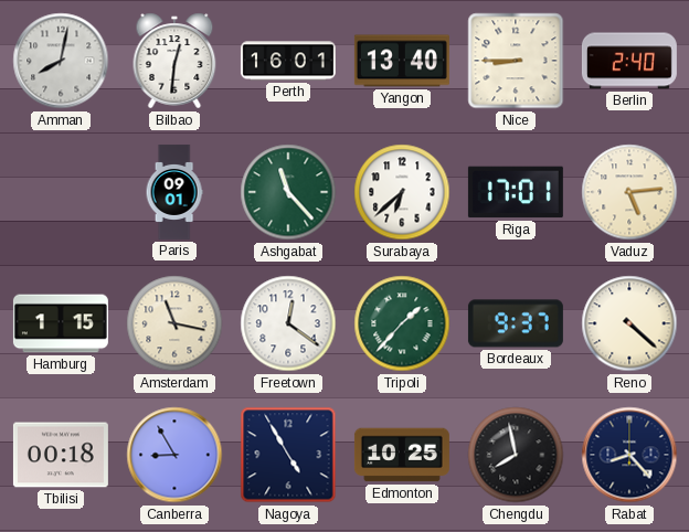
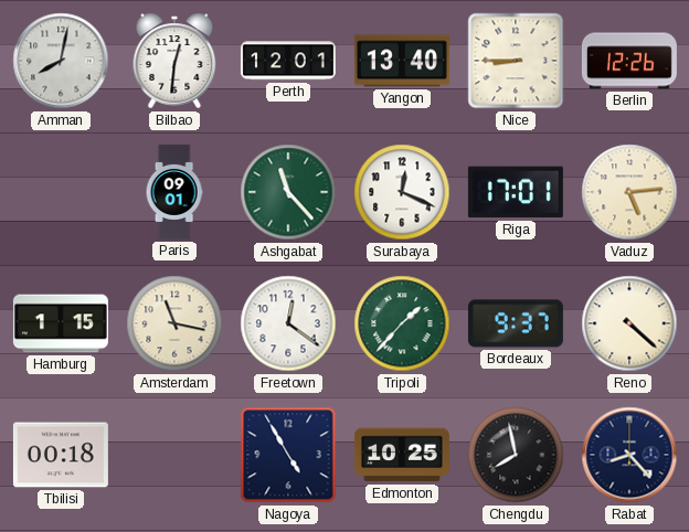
Perth: 16:01 -> 12:01 (288, 61)
Berlin: 2:40 -> 12:26 (629, 61)
Surabaya: 6:38 -> 12:19 (402, 192)
Canberra: 8:55 -> none (174, 455)
